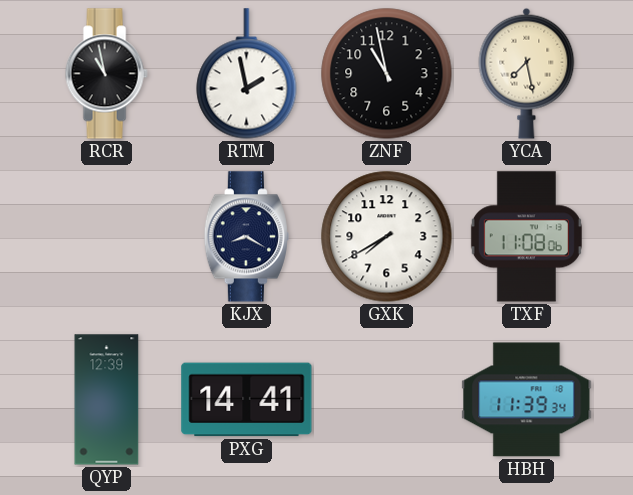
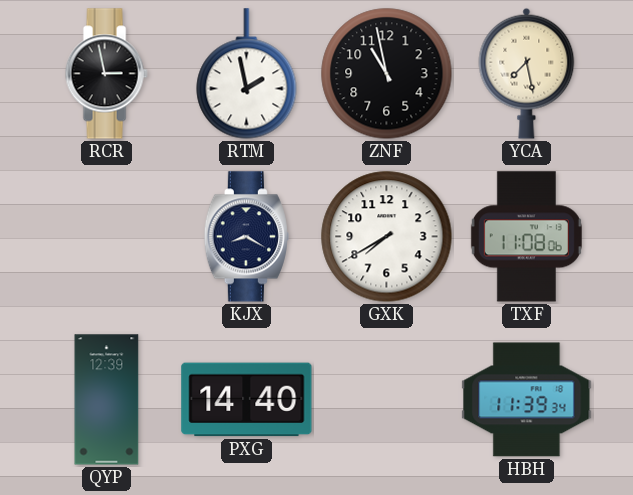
RCR: 10:58 -> 2:58 (106, 74)
PXG: 14:41 -> 14:40 (247, 400)
